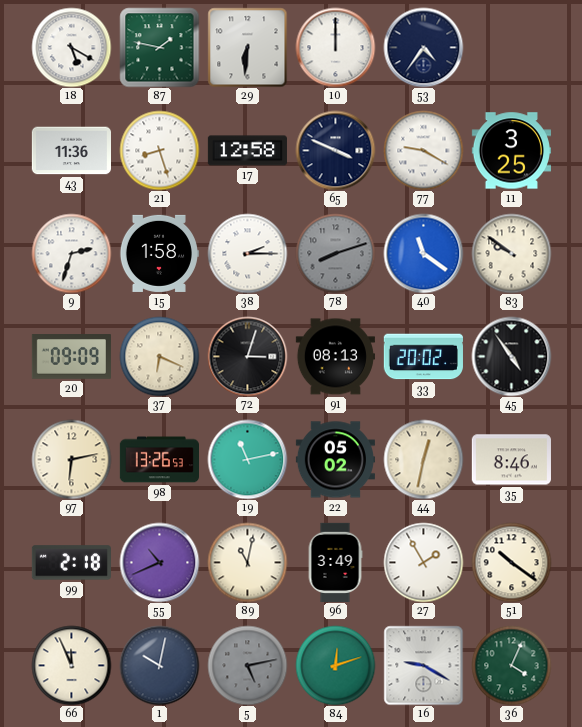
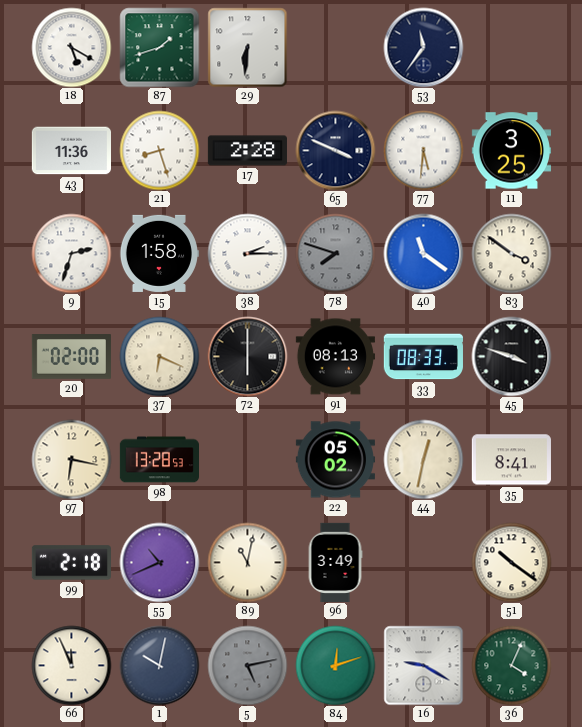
87: 1:47 -> 1:42 (159, 47)
10: 12:00 -> none (335, 47)
53: 4:36 -> 11:36 (423, 47)
17: 12:58 -> 2:28 (247, 151)
77: 9:20 -> 5:31 (423, 150)
78: 8:12 -> 7:48 (335, 253)
83: 9:51 -> 3:51 (511, 253)
20: 09:09 -> 02:00 (71, 357)
72: 3:03 -> 6:00 (247, 356)
33: 20:02 -> 08:33 (423, 357)
45: 4:54 -> 3:48 (511, 356)
97: 6:13 -> 6:17 (71, 459)
98: 13:26 -> 13:28 (159, 460)
19: 11:13 -> none (247, 459)
35: 8:46 -> 8:41 (511, 460)
27: 1:55 -> none (423, 562)
